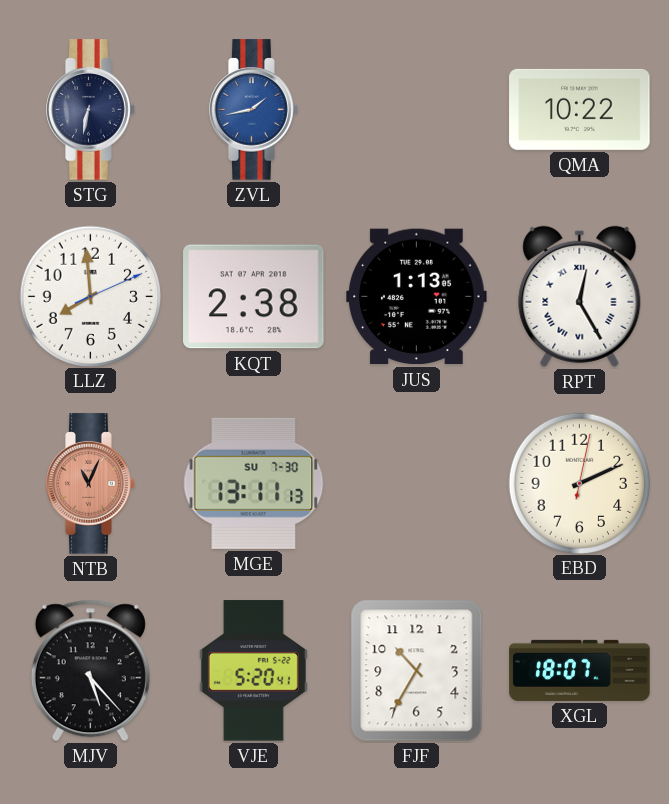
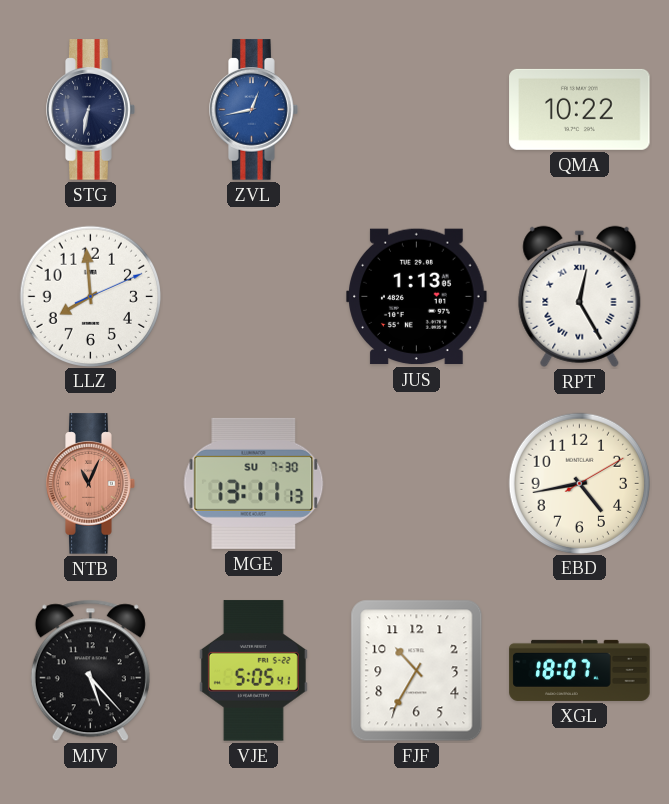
ZVL: 1:43 -> 12:43 (254, 110)
KQT: 2:38 -> none (254, 297)
EBD: 2:11 -> 4:43 (579, 483)
VJE: 5:20 -> 5:05 (253, 671)
